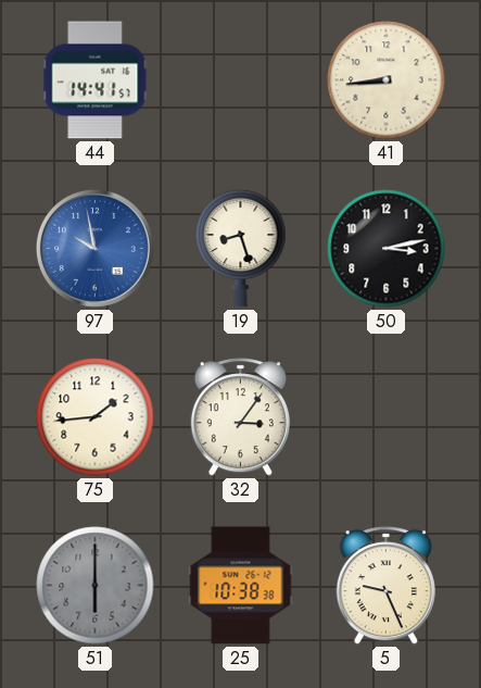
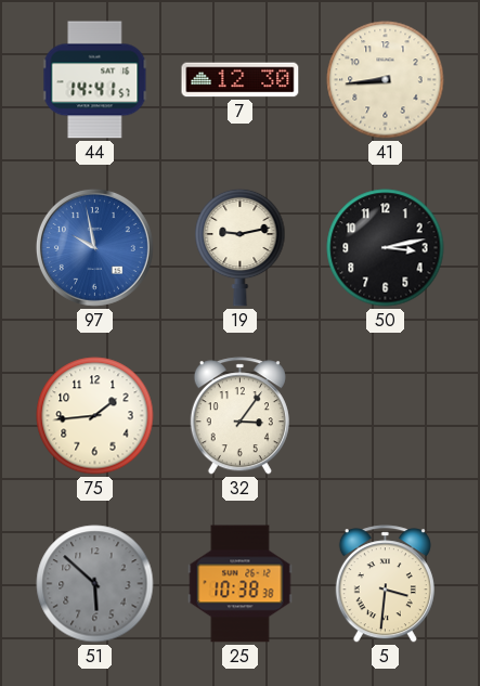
7: none -> 12:30 (241, 80)
19: 8:27 -> 9:13 (241, 247)
51: 6:00 -> 5:52 (95, 584)
5: 9:26 -> 3:31 (385, 584)
